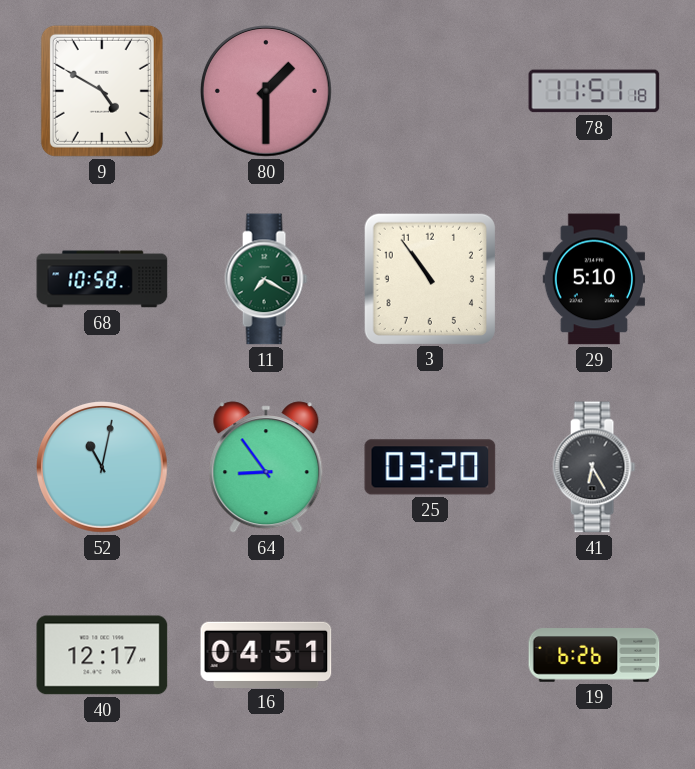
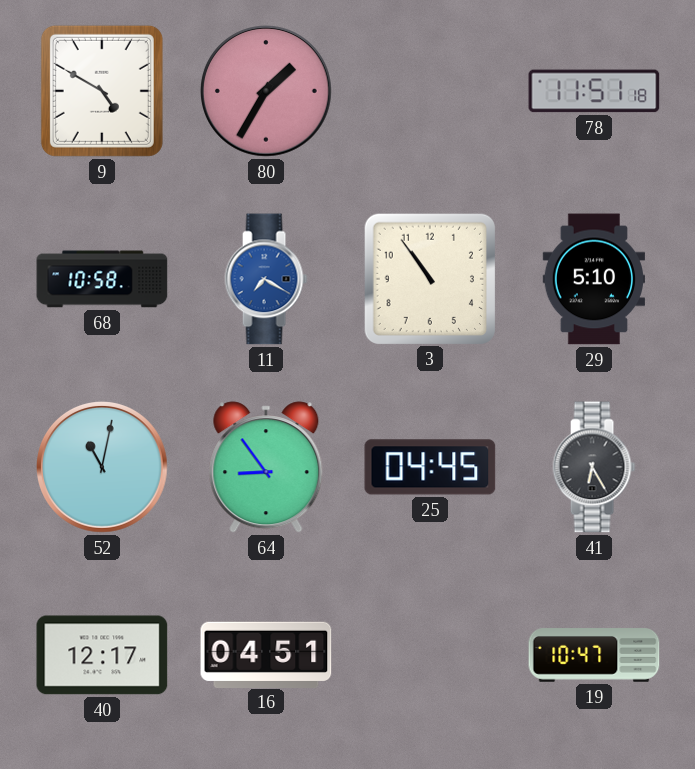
80: 1:30 -> 1:35 (267, 92)
11 dial: green -> blue (266, 279)
25: 03:20 -> 04:45 (430, 467)
19: 6:26 -> 10:47 (594, 655)
